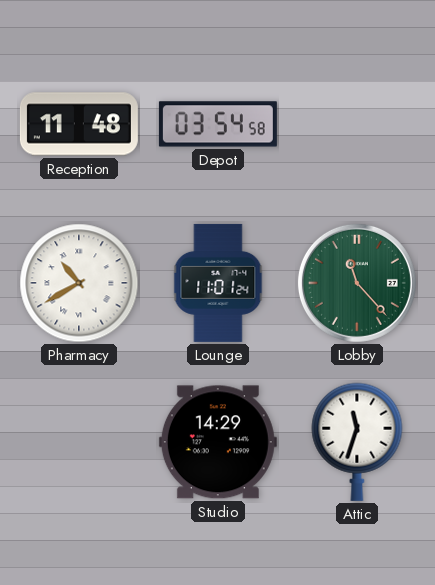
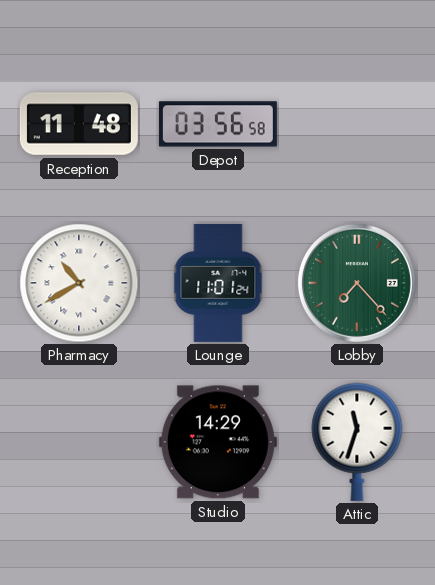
Depot: 03:54 -> 03:56 (218, 124)
Lobby: 11:23 -> 7:23 (357, 283)
